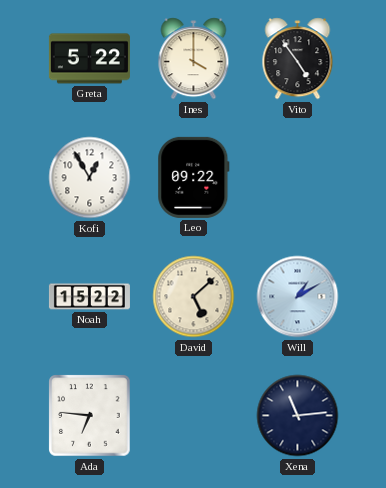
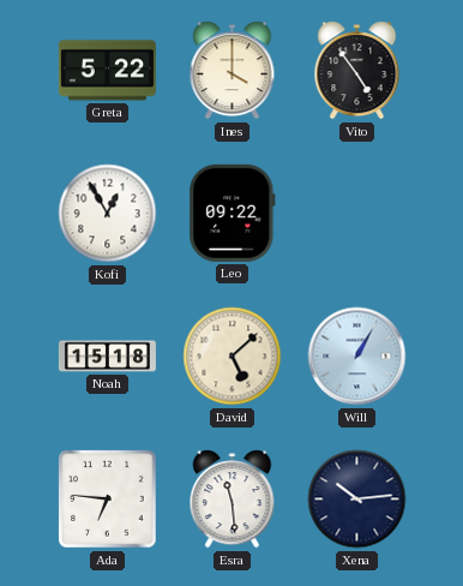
Noah: 15:22 -> 15:18 (107, 357)
Will: 1:10 -> 1:05 (357, 357)
Esra: none -> 11:29 (233, 500)
Xena: 11:14 -> 10:14 (357, 500)
